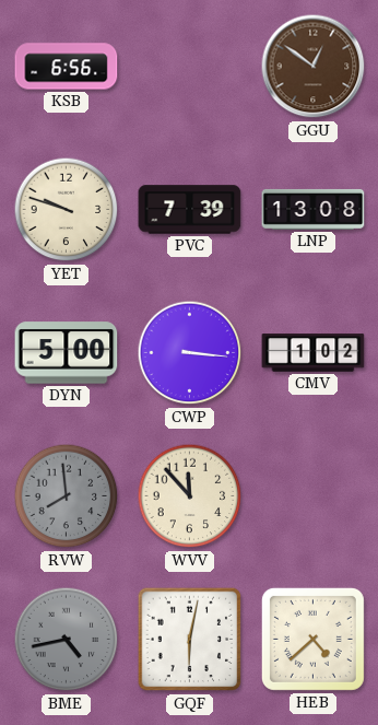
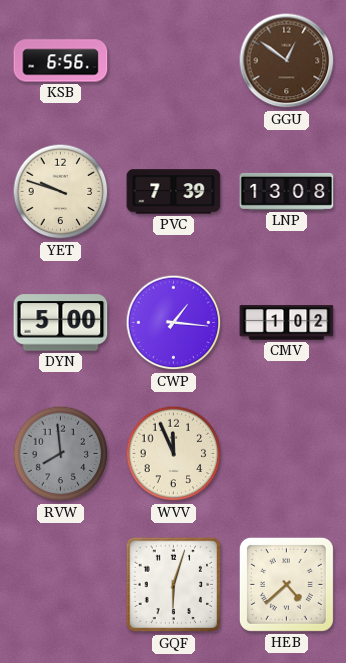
CWP: 3:16 -> 1:16 (174, 323)
WVV: 11:53 -> 11:56 (174, 454)
BME: 4:43 -> none (67, 640)
GQF: 6:02 -> 6:03 (174, 585)
